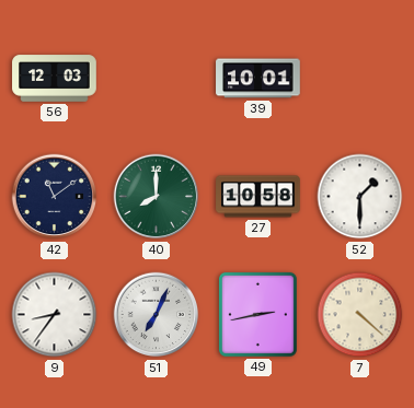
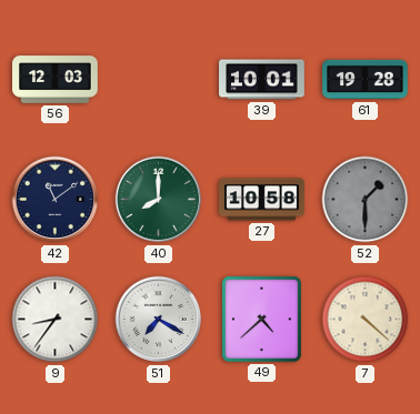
61: none -> 19:28 (366, 80)
52 dial: white -> grey (366, 200)
51: 7:04 -> 7:20 (159, 320)
49: 2:43 -> 4:38 (261, 319)
